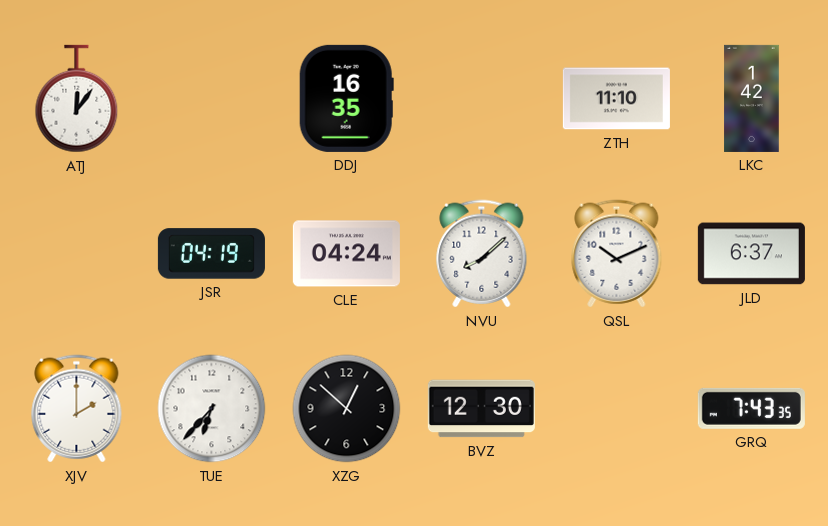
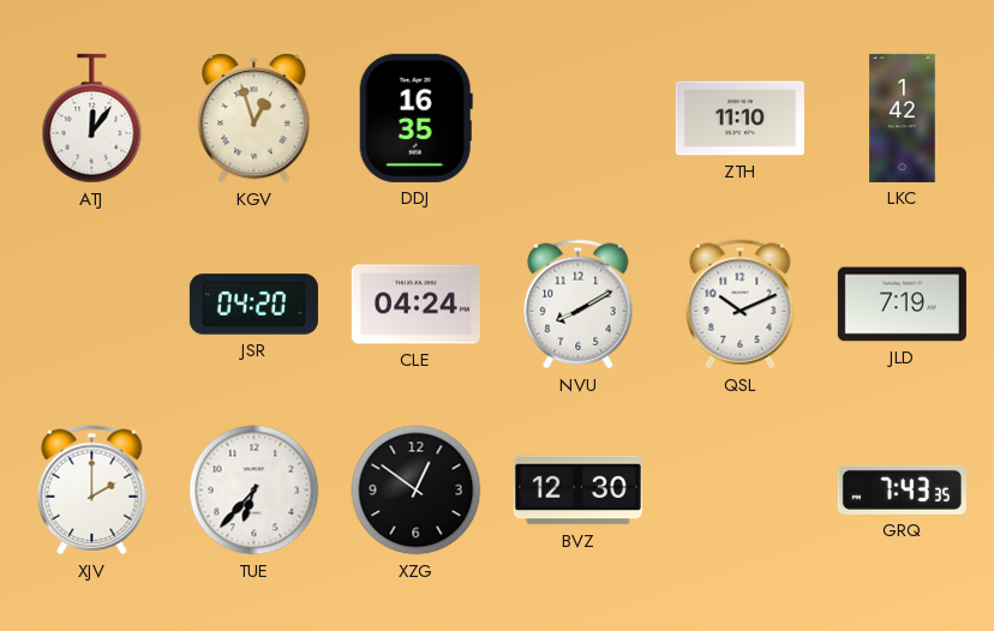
KGV: none -> 12:57 (255, 119)
JSR: 04:19 -> 04:20 (253, 305)
NVU: 8:08 -> 8:10 (579, 305)
JLD: 6:37 -> 7:19 (902, 305)
XZG: 12:52 -> 12:51 (417, 491)
